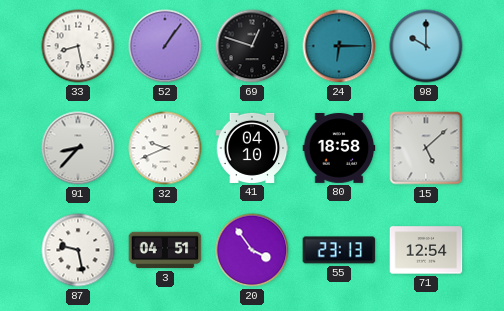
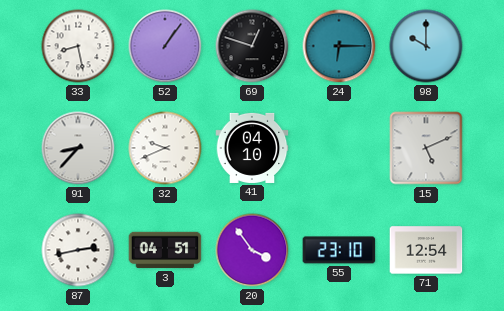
80: 18:58 -> none (339, 149)
15: 5:08 -> 5:11 (426, 148)
87: 9:28 -> 2:43 (78, 250)
55: 23:13 -> 23:10 (339, 250)
